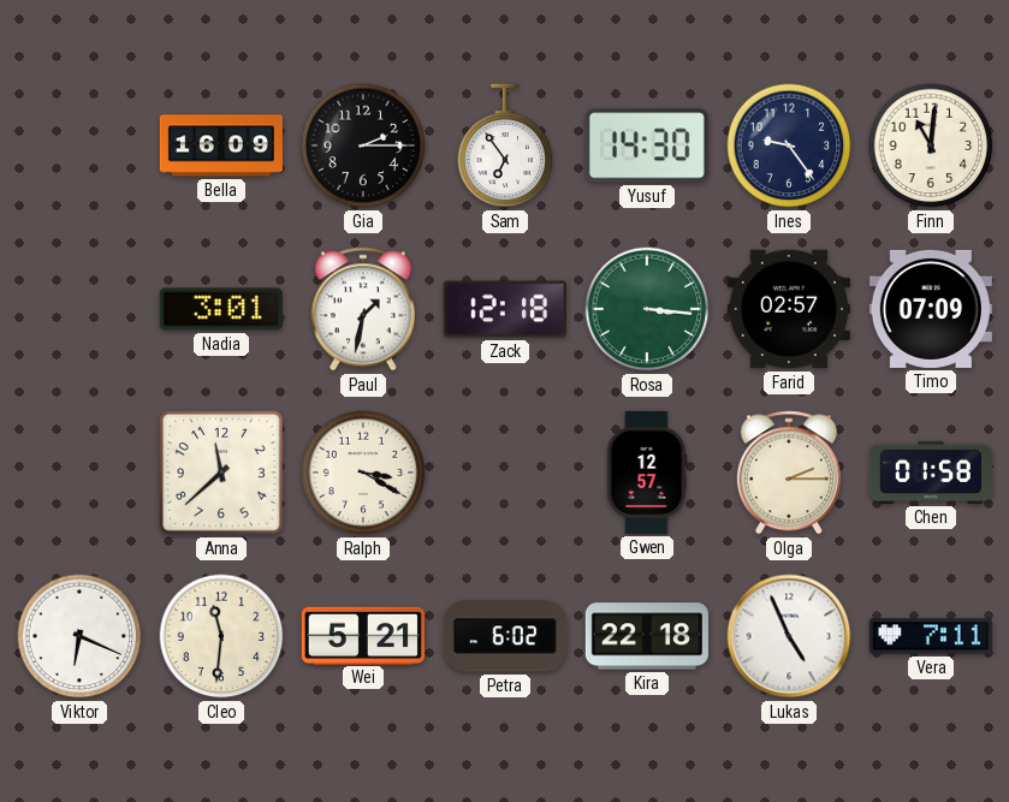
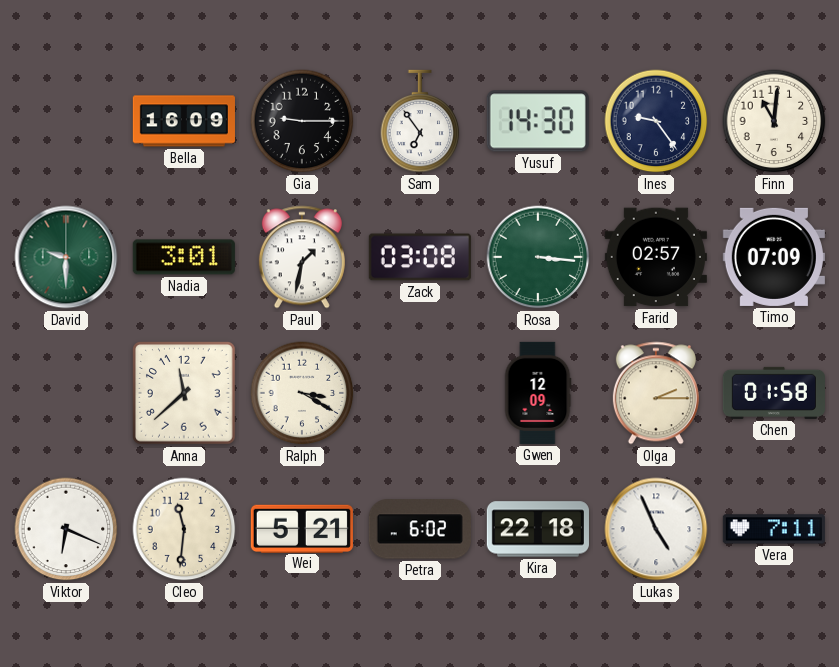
Gia: 2:15 -> 9:15 (302, 121)
David: none -> 9:30 (66, 257)
Zack: 12:18 -> 03:08 (420, 257)
Gwen: 12:57 -> 12:09 (538, 393)
